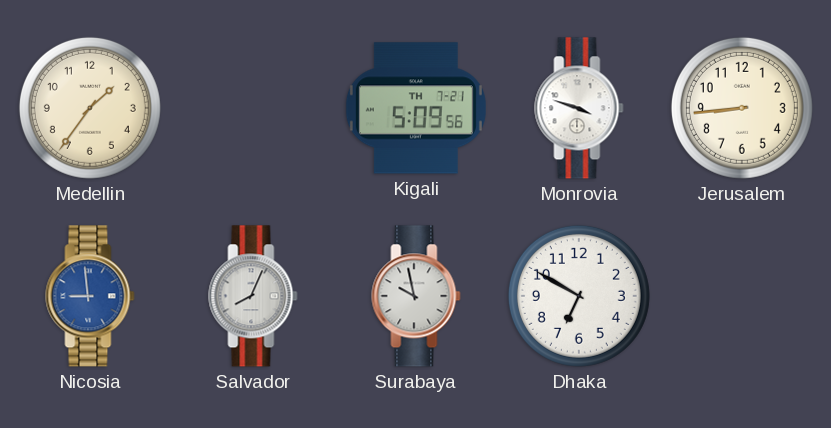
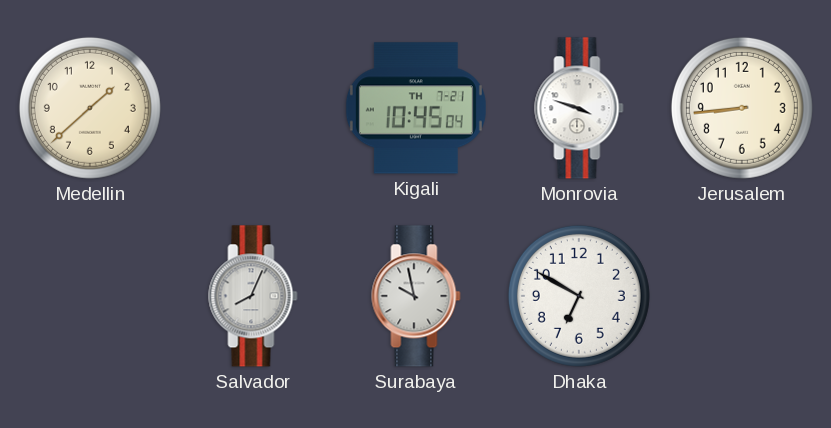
Medellin: 1:36 -> 1:38 (90, 108)
Kigali: 5:09 -> 10:45 (416, 108)
Nicosia: 8:59 -> none (90, 296)
